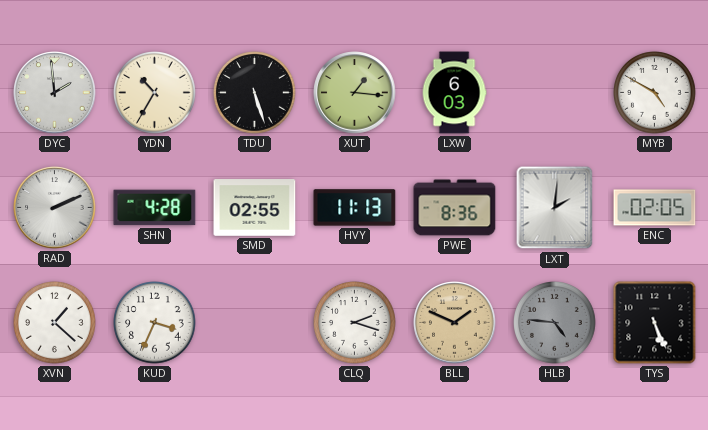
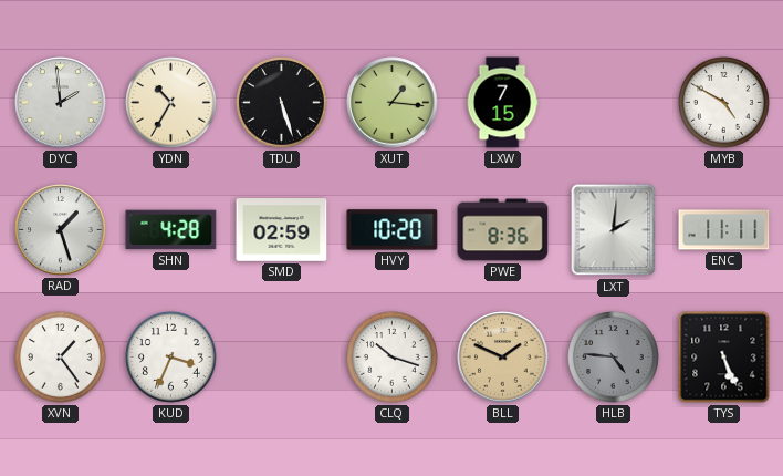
LXW: 6:03 -> 7:15 (502, 103)
RAD: 2:11 -> 1:27 (61, 230)
SMD: 02:55 -> 02:59 (282, 230)
HVY: 11:13 -> 10:20 (393, 230)
ENC: 02:05 -> 11:11 (724, 230)
XVN: 1:22 -> 1:24 (61, 358)
CLQ: 2:18 -> 10:18 (393, 358)
